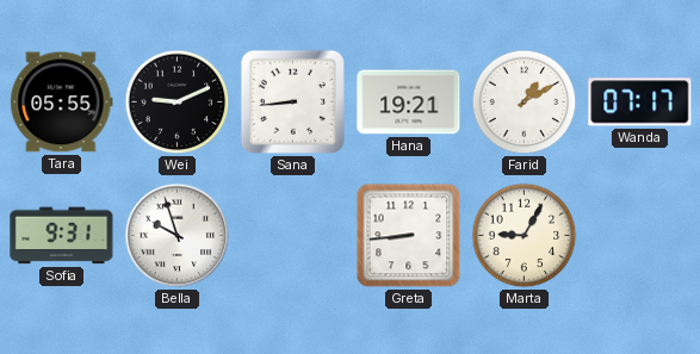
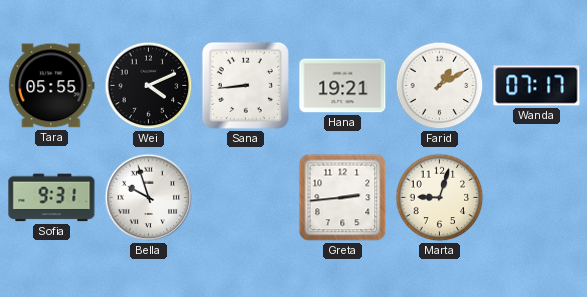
Wei: 9:11 -> 4:11 (149, 86)
Greta: 8:44 -> 2:44 (343, 198)
Marta: 9:05 -> 9:03 (440, 198)
